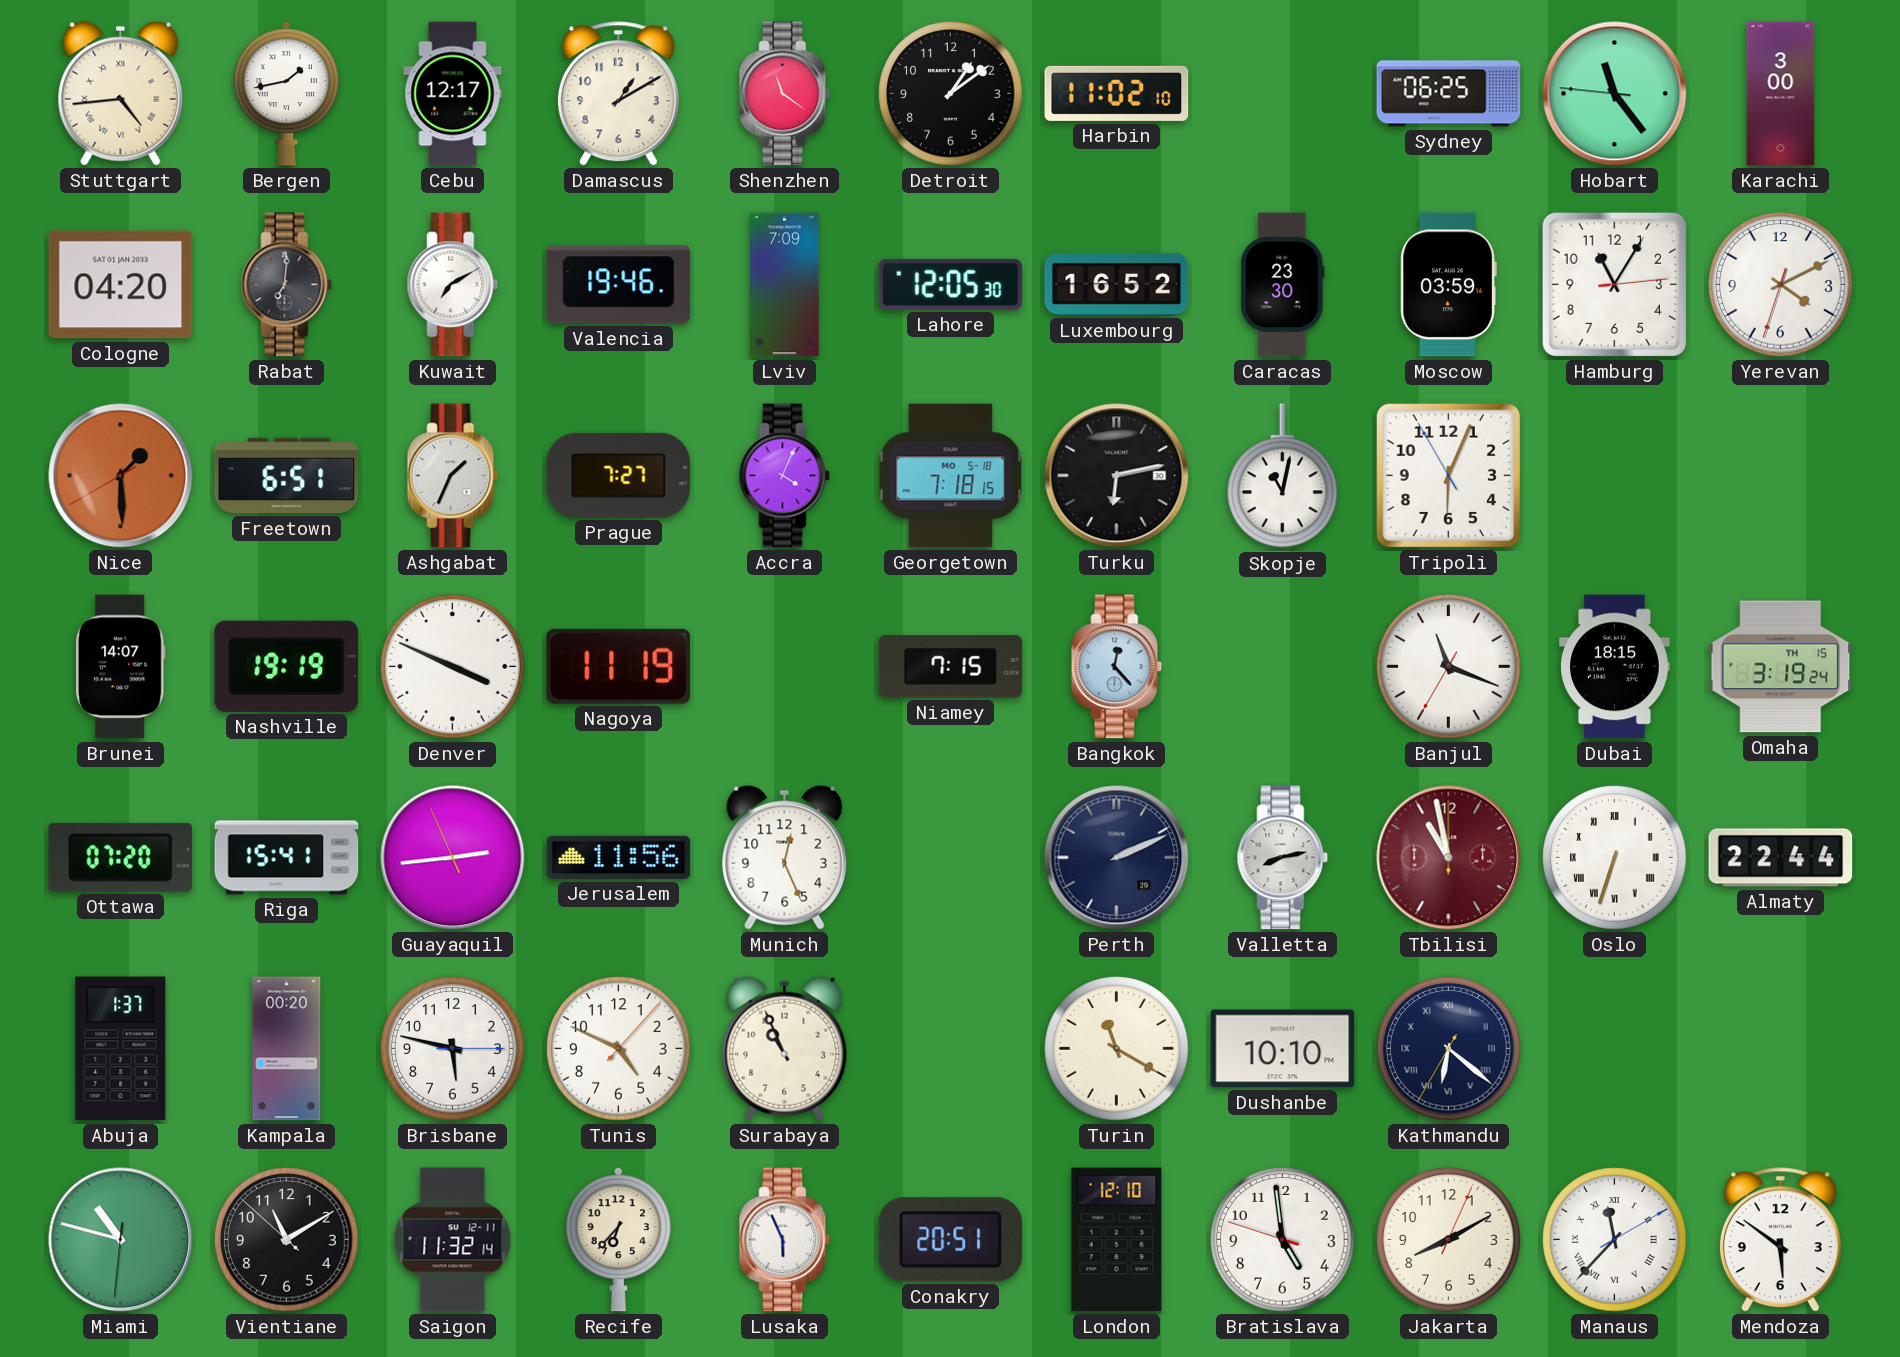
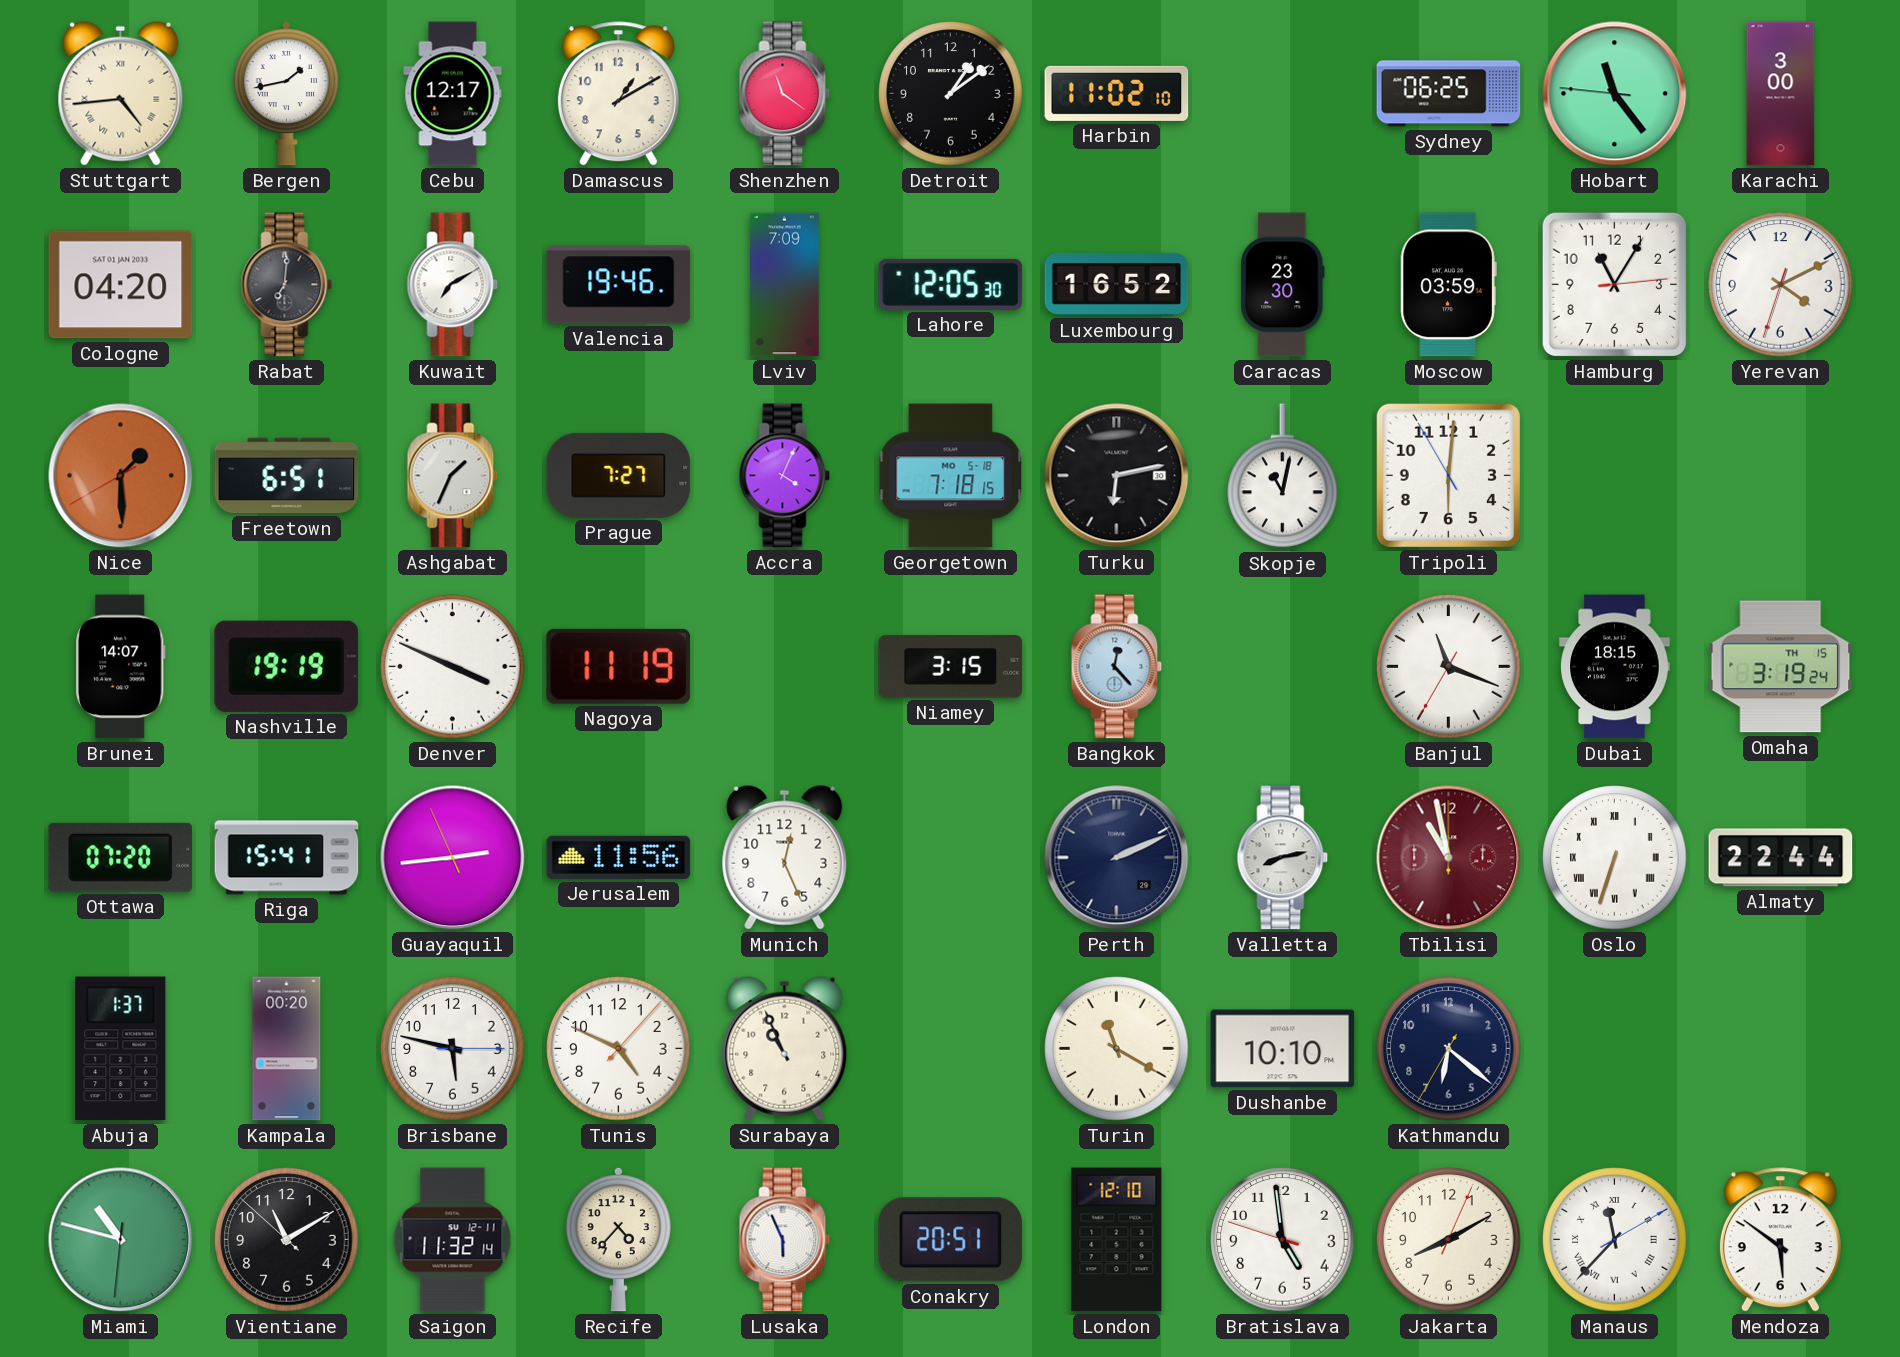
Tripoli: 6:03 -> 6:00 (1448, 475)
Niamey: 7:15 -> 3:15 (951, 667)
Kathmandu numerals: Roman -> Arabic (1449, 1049)
Recife: 6:37 -> 4:37 (618, 1239)
